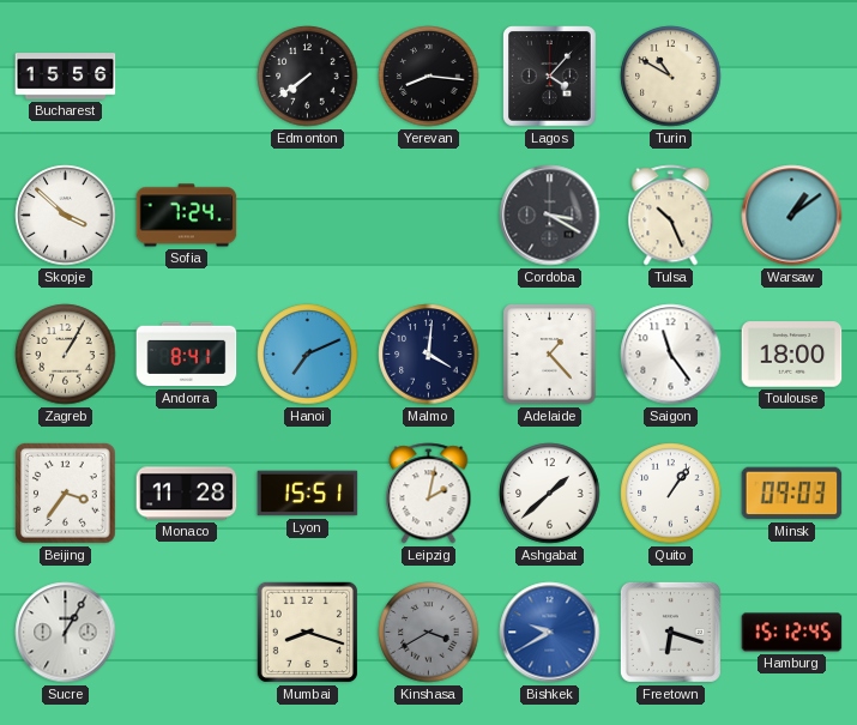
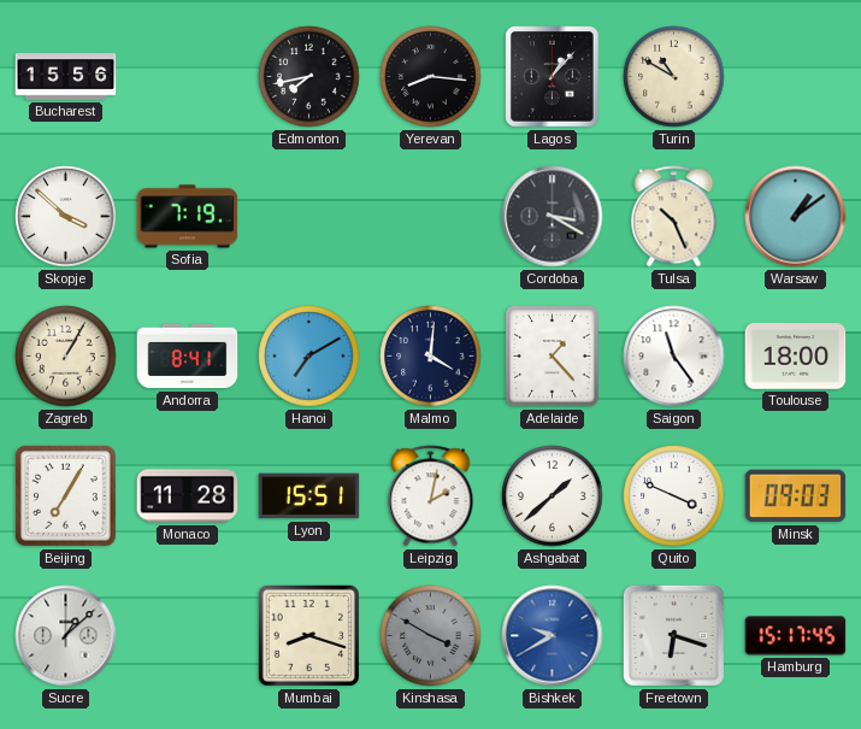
Edmonton: 7:39 -> 7:43 (309, 77)
Lagos: 4:07 -> 1:07 (553, 77)
Sofia: 7:24 -> 7:19 (188, 217)
Hanoi: 7:11 -> 7:10 (309, 357)
Beijing: 3:36 -> 7:05 (66, 496)
Quito: 1:06 -> 3:49 (674, 496)
Sucre: 1:05 -> 1:08 (66, 636)
Kinshasa: 3:40 -> 3:50 (431, 636)
Hamburg: 15:12 -> 15:17 (796, 636)
